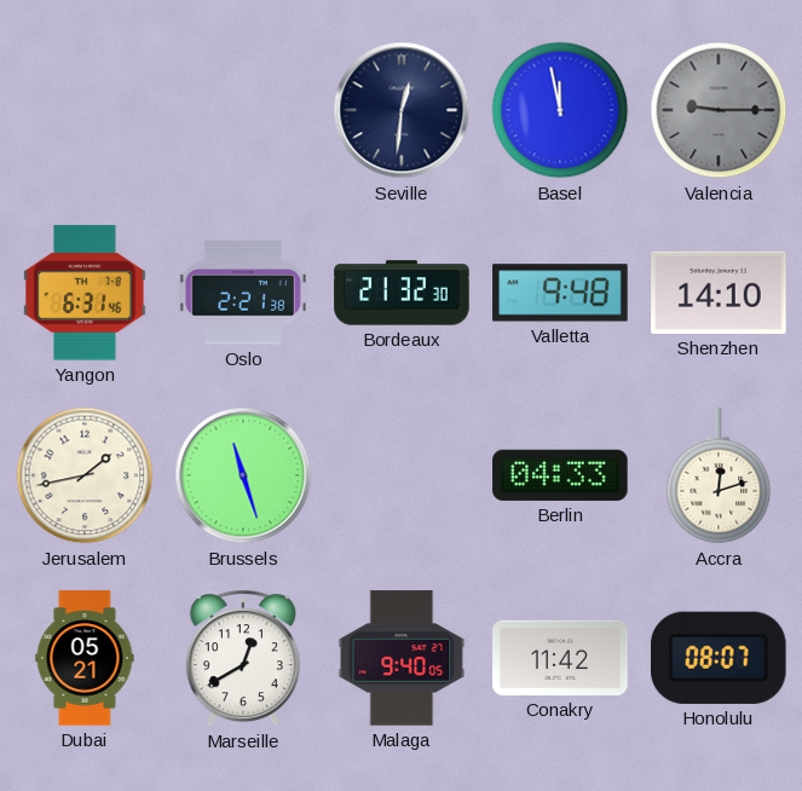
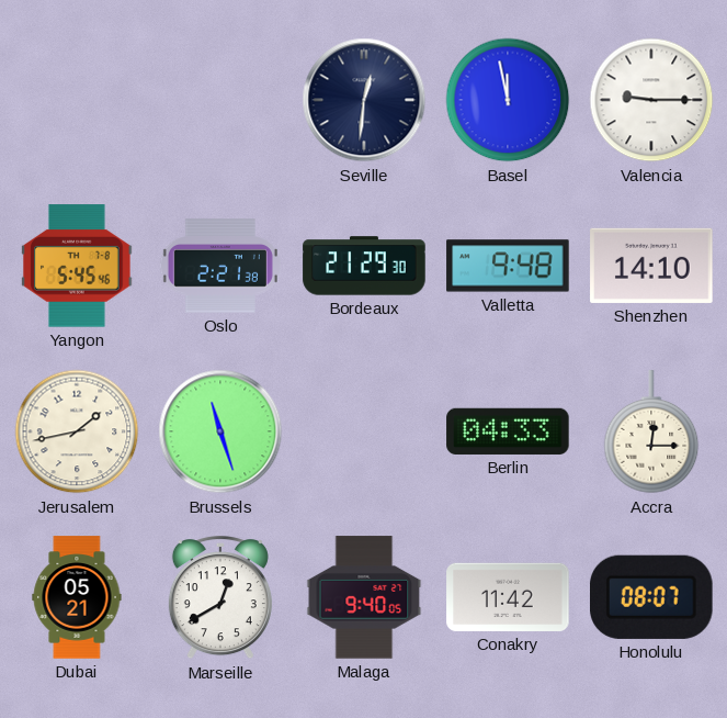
Valencia dial: grey -> white (651, 100)
Yangon: 6:31 -> 5:45 (77, 266)
Bordeaux: 21:32 -> 21:29 (364, 266)
Accra: 12:12 -> 12:15 (651, 433)
